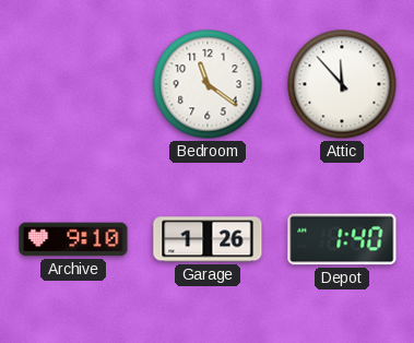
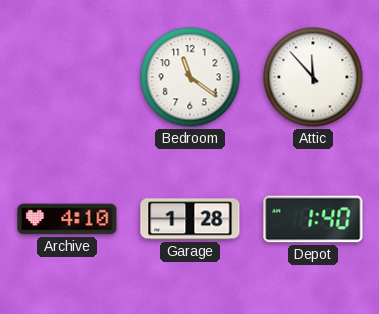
Archive: 9:10 -> 4:10 (67, 219)
Garage: 1:26 -> 1:28 (190, 219)
